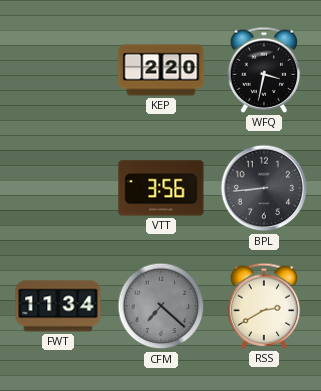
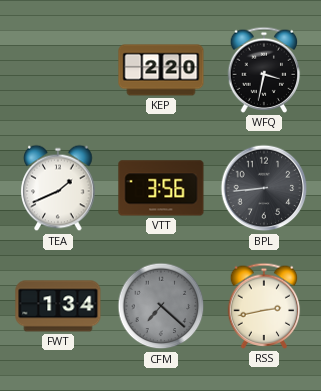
TEA: none -> 1:41 (58, 188)
FWT: 11:34 -> 1:34 (58, 306)
RSS: 2:40 -> 2:43 (264, 306)
